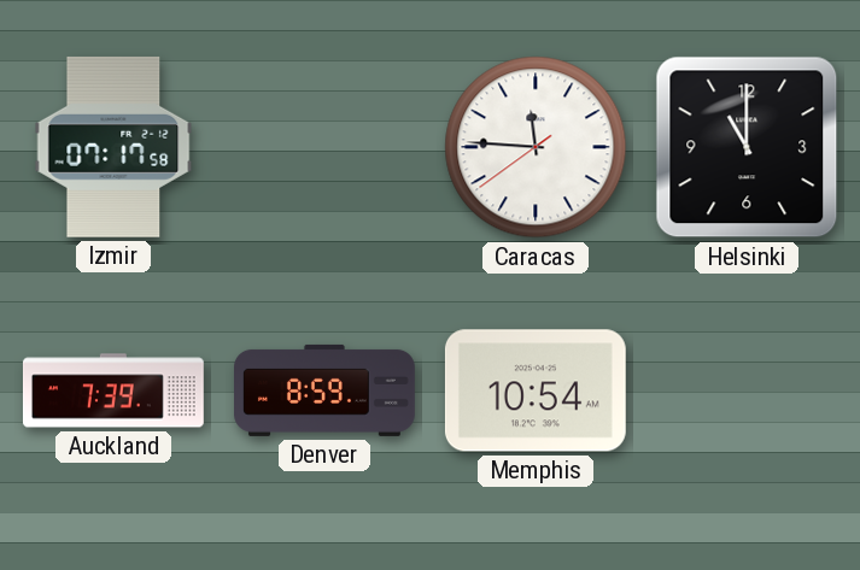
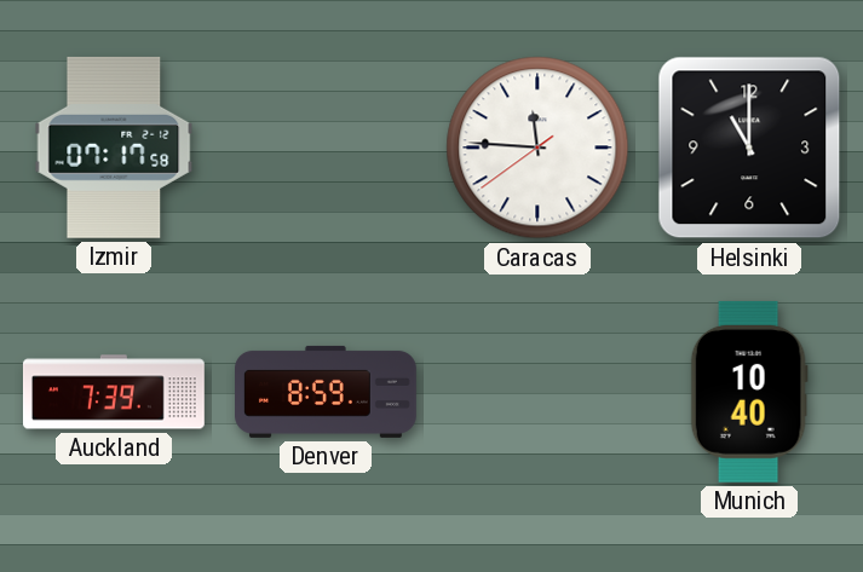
Memphis: 10:54 -> none (536, 390)
Munich: none -> 10:40 (749, 392)
